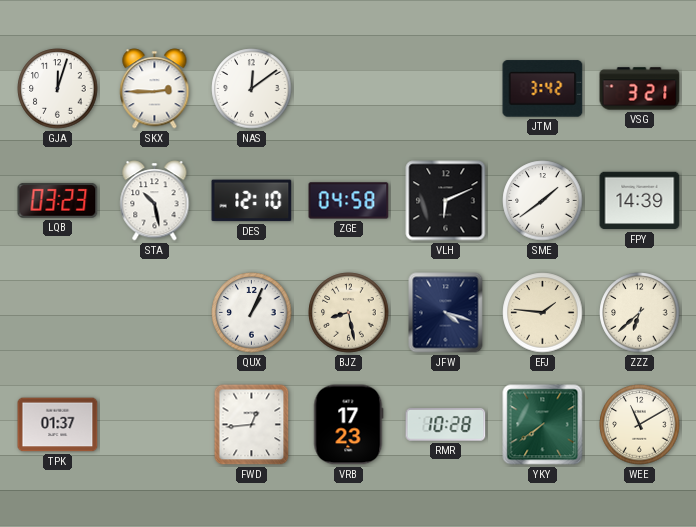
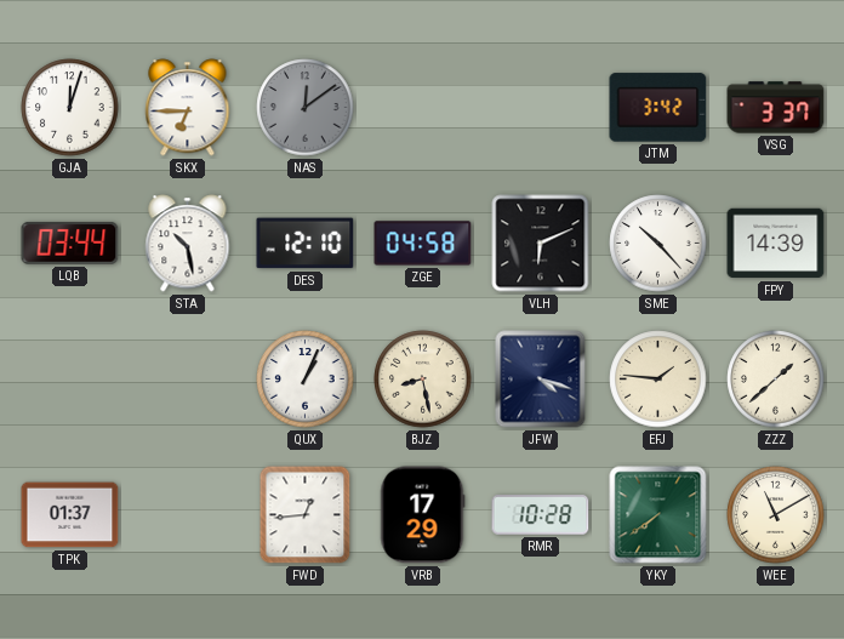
SKX: 2:45 -> 6:45 (188, 108)
NAS dial: white -> grey (306, 108)
VSG: 3:21 -> 3:37 (776, 108)
LQB: 03:23 -> 03:44 (70, 243)
SME: 1:39 -> 10:23 (658, 244)
ZZZ: 6:38 -> 1:38 (776, 380)
VRB: 17:23 -> 17:29 (422, 515)
